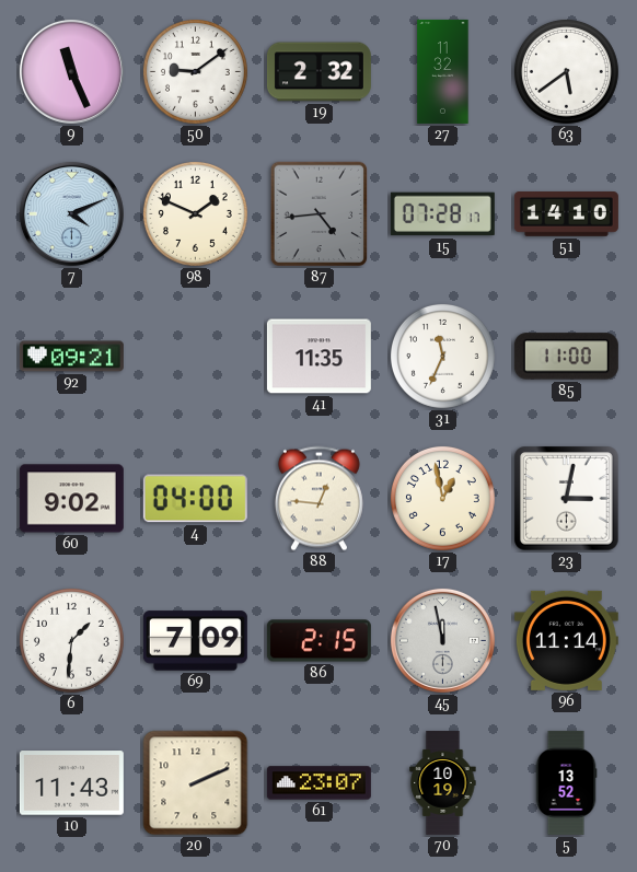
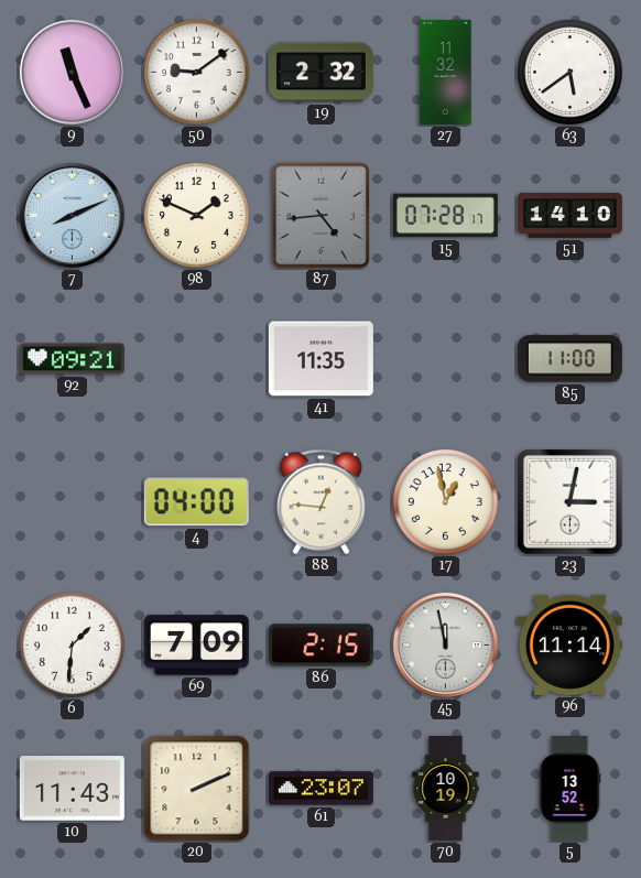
7: 4:11 -> 8:11 (72, 215)
31: 11:34 -> none (442, 356)
60: 9:02 -> none (71, 499)
